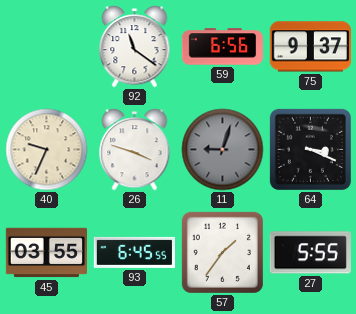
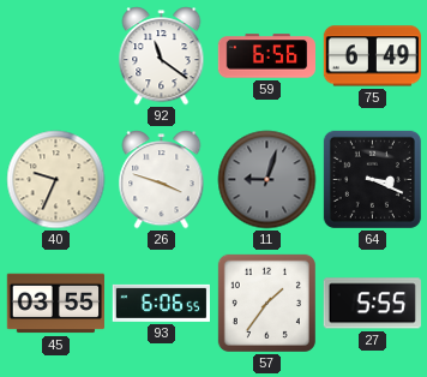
75: 9:37 -> 6:49 (372, 56)
93: 6:45 -> 6:06 (161, 303)
